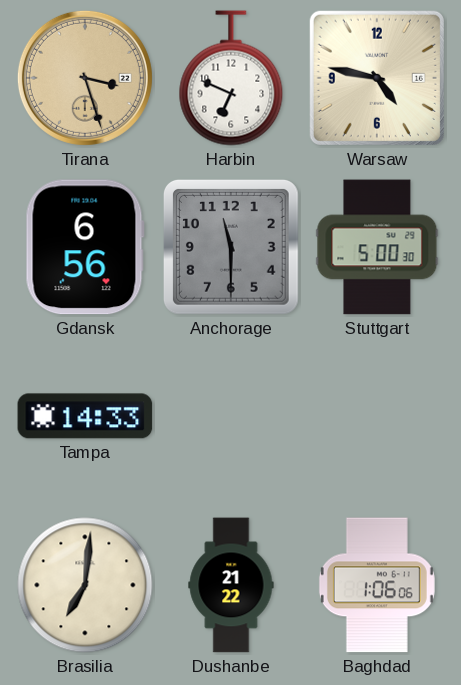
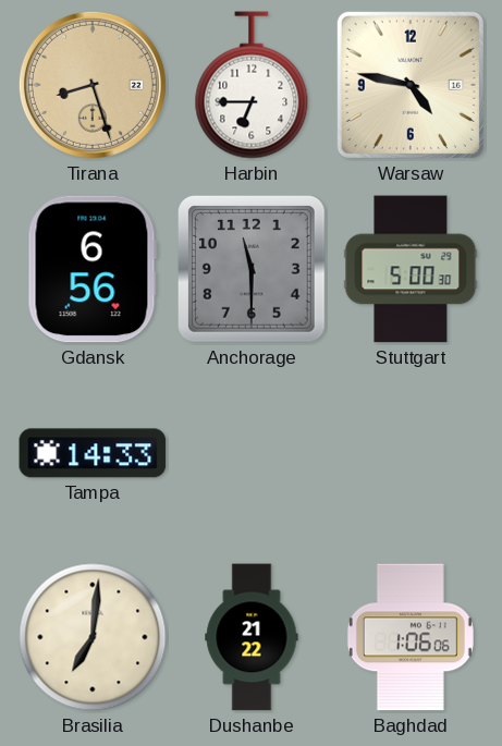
Tirana: 3:27 -> 8:27 (93, 85)
Harbin: 6:49 -> 6:45 (252, 85)
